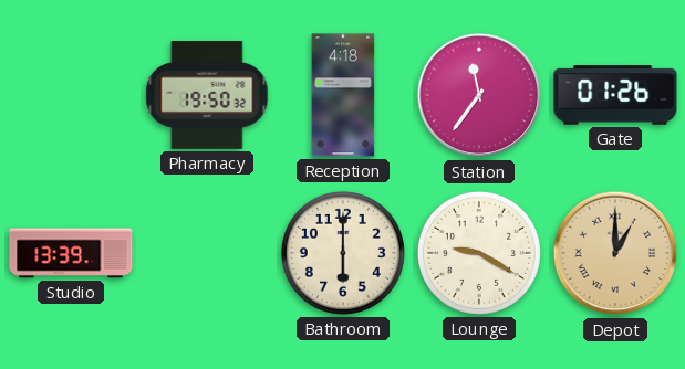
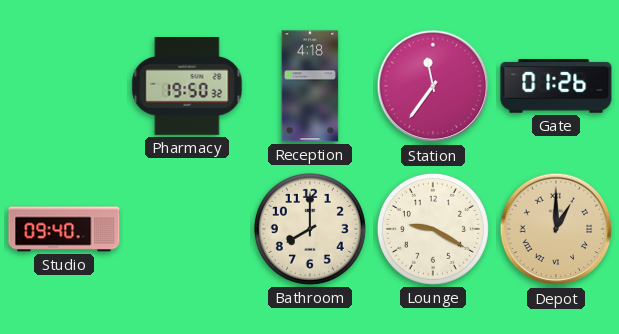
Studio: 13:39 -> 09:40 (64, 229)
Bathroom: 6:00 -> 8:00 (310, 229)
